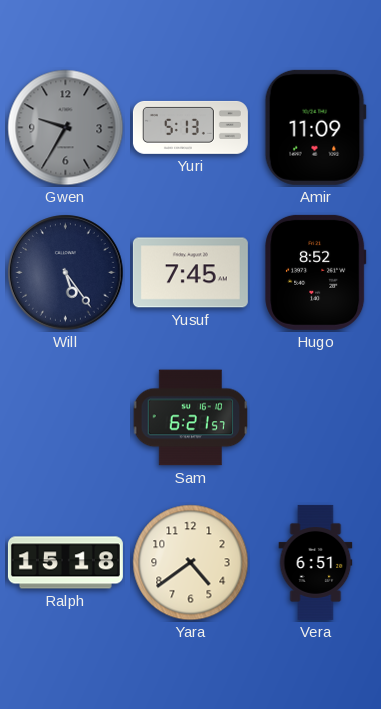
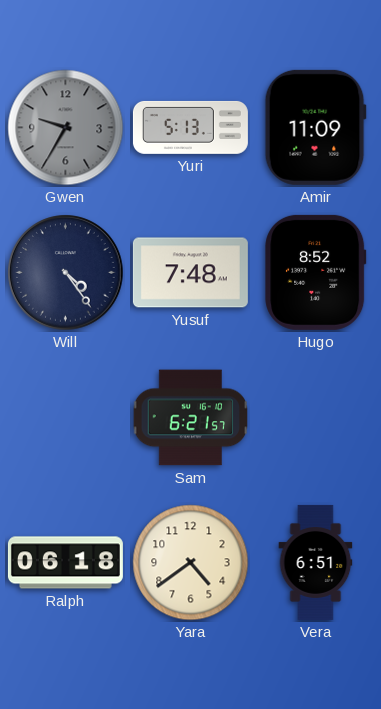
Will: 5:24 -> 4:24 (66, 273)
Yusuf: 7:45 -> 7:48 (190, 273)
Ralph: 15:18 -> 06:18 (65, 563)
